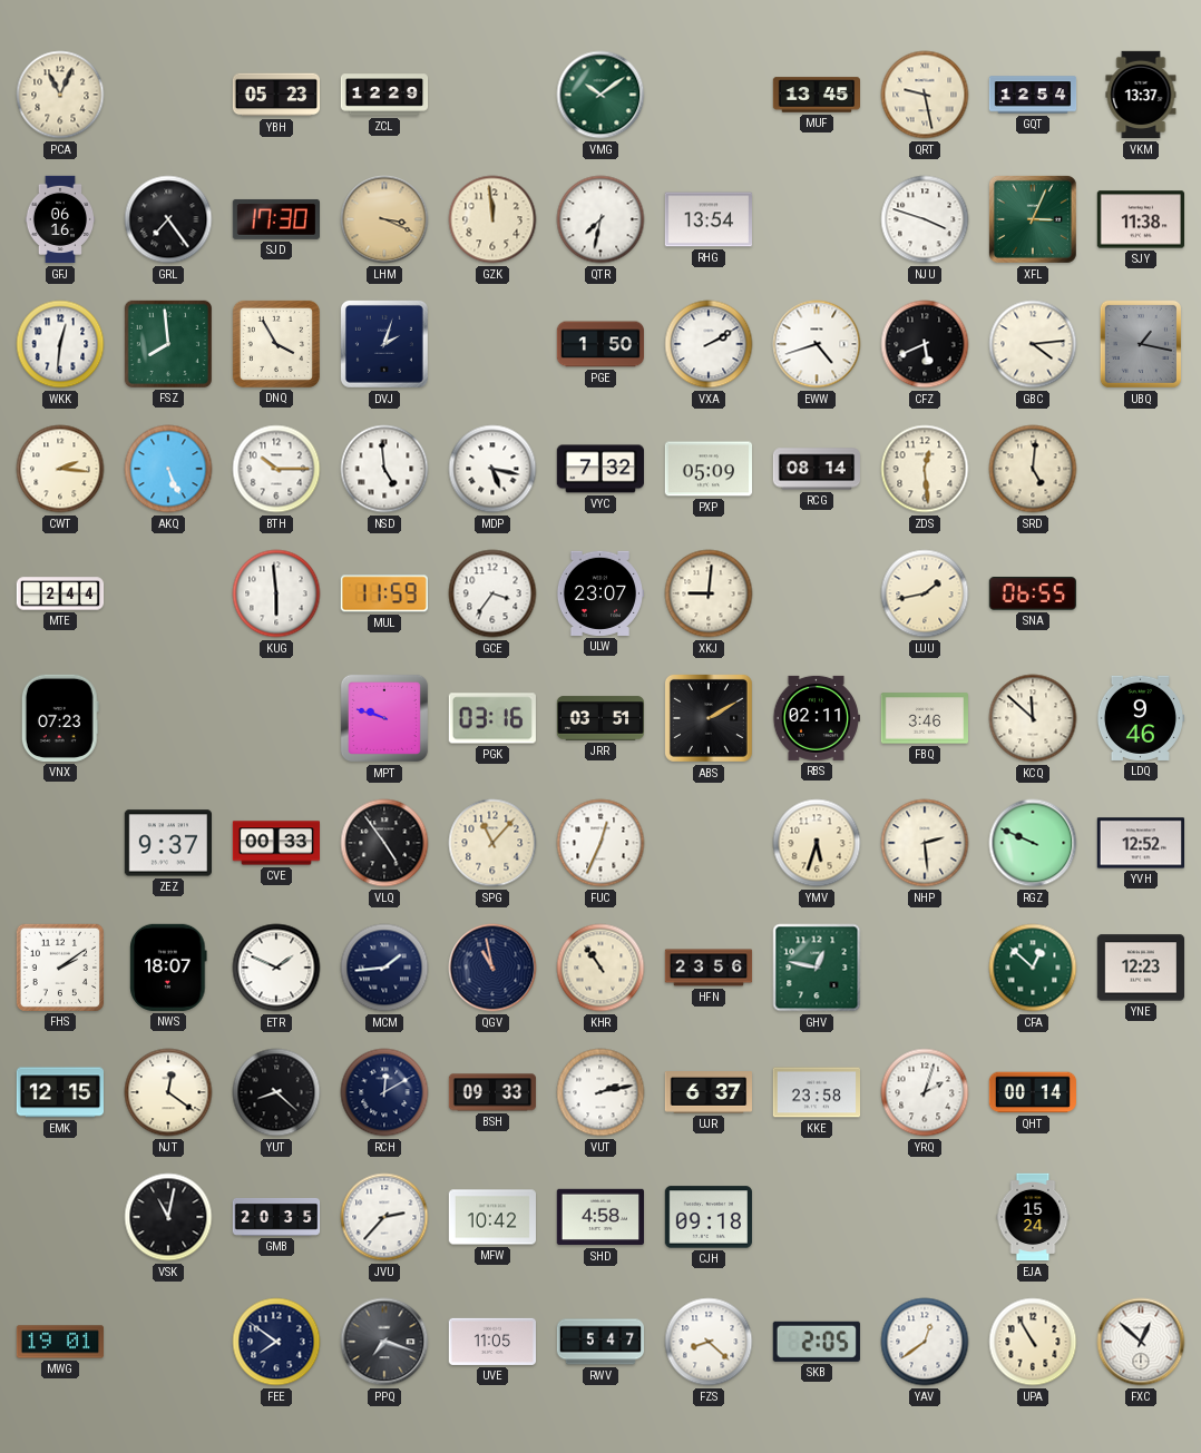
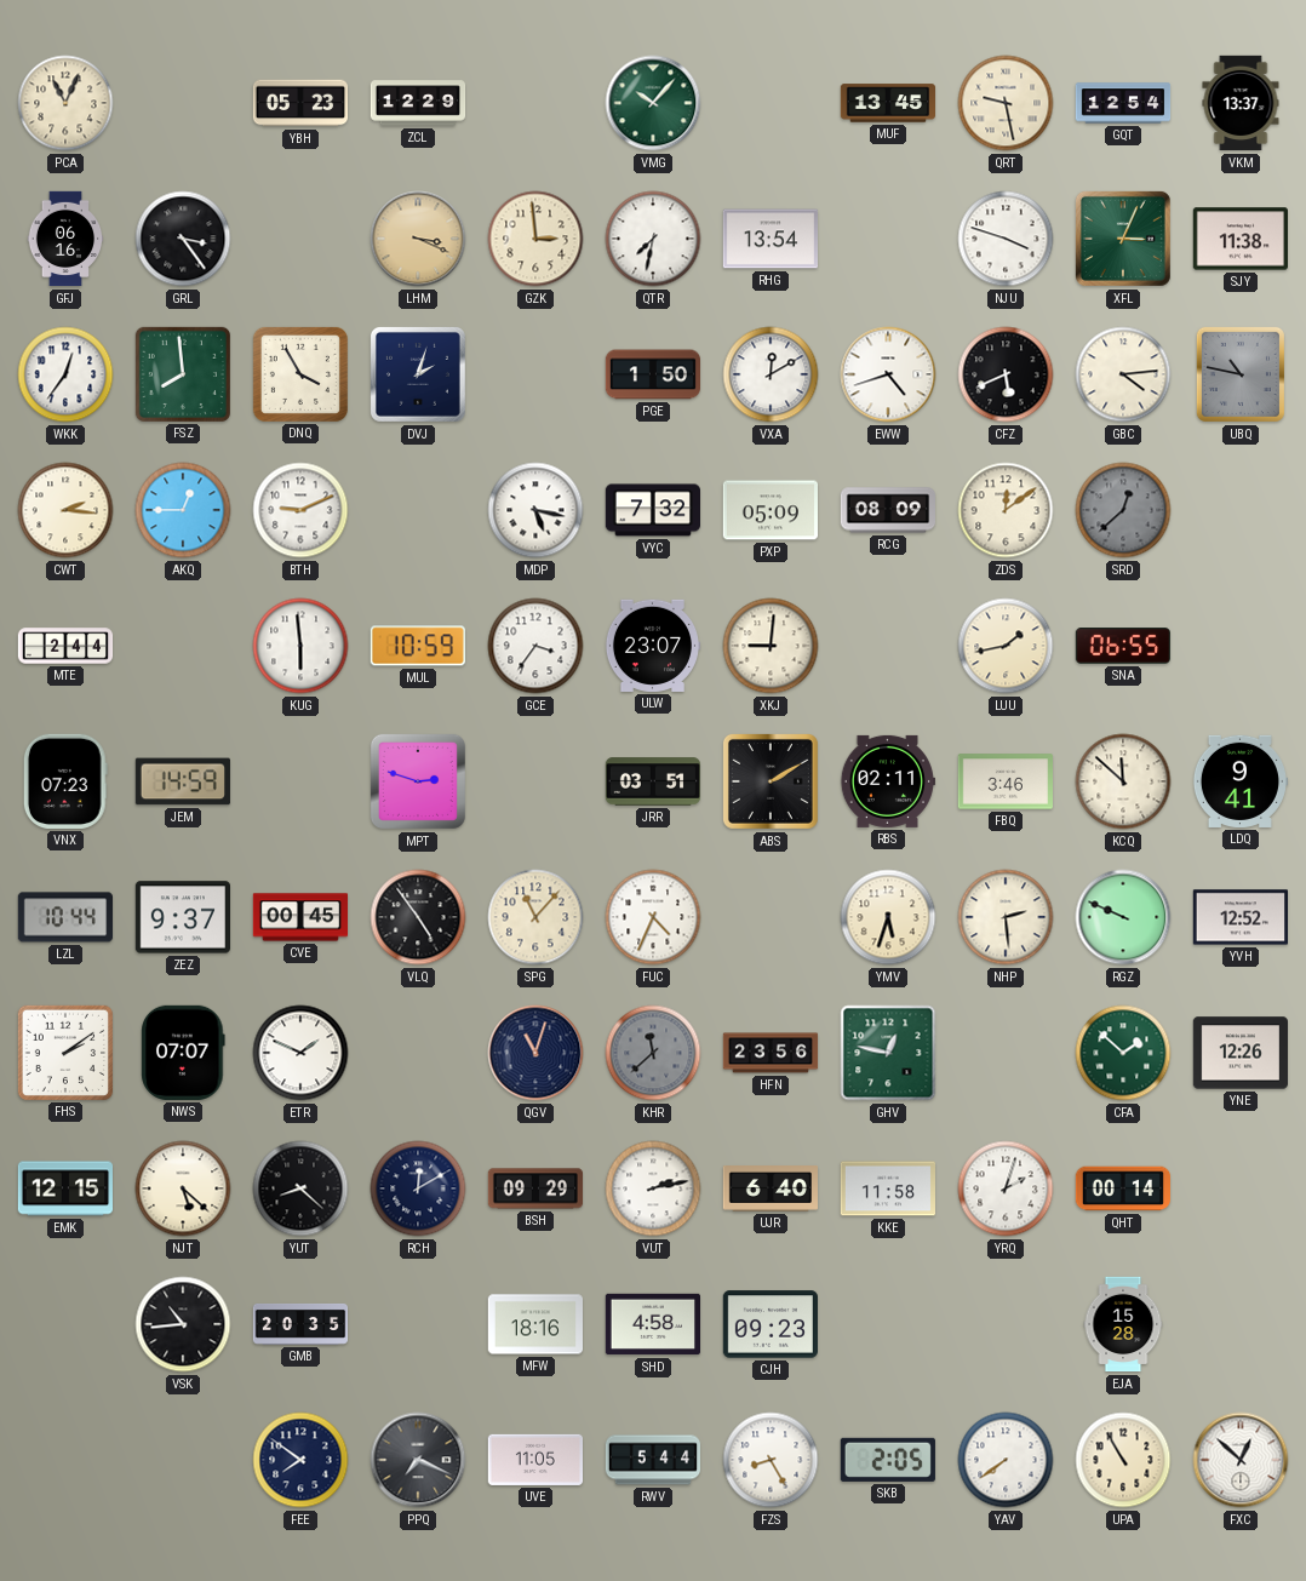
VMG: 10:09 -> 10:07 (653, 103)
GRL: 7:24 -> 3:24 (183, 239)
SJD: 17:30 -> none (275, 219)
GZK: 11:59 -> 2:59 (535, 239)
WKK: 12:31 -> 12:36 (65, 374)
VXA: 2:10 -> 12:10 (771, 374)
UBQ: 1:17 -> 10:47 (1241, 374)
AKQ: 5:26 -> 12:45 (183, 510)
BTH: 10:15 -> 9:11 (300, 510)
NSD: 4:59 -> none (384, 469)
RCG: 08:14 -> 08:09 (887, 510)
ZDS: 12:29 -> 12:09 (1006, 510)
SRD: 5:01 -> 12:38 (1123, 510)
SRD dial: cream -> grey (1123, 510)
MUL: 11:59 -> 10:59 (418, 646)
JEM: none -> 14:59 (183, 781)
MPT: 9:48 -> 2:48 (418, 781)
PGK: 03:16 -> none (492, 718)
LDQ: 9:46 -> 9:41 (1239, 781)
LZL: none -> 10:44 (64, 917)
CVE: 00:33 -> 00:45 (299, 917)
FUC: 12:34 -> 4:34 (653, 917)
NWS: 18:07 -> 07:07 (183, 1053)
MCM: 1:44 -> none (384, 968)
QGV: 10:58 -> 11:03 (535, 1053)
KHR: 10:54 -> 11:38 (653, 1053)
KHR dial: cream -> grey (653, 1053)
CFA: 12:52 -> 1:52 (1123, 1053)
YNE: 12:23 -> 12:26 (1239, 1053)
NJT: 12:21 -> 5:22 (183, 1188)
BSH: 09:33 -> 09:29 (534, 1188)
UJR: 6:37 -> 6:40 (769, 1190)
KKE: 23:58 -> 11:58 (887, 1188)
VSK: 11:02 -> 10:44 (183, 1324)
JVU: 2:37 -> none (384, 1217)
MFW: 10:42 -> 18:16 (534, 1324)
CJH: 09:18 -> 09:23 (771, 1324)
EJA: 15:24 -> 15:28 (1123, 1324)
MWG: 19:01 -> none (59, 1342)
PPQ: 7:18 -> 7:19 (418, 1460)
RWV: 5:47 -> 5:44 (653, 1460)
FZS: 8:22 -> 8:25 (771, 1460)
YAV: 12:39 -> 7:39 (1006, 1460)
